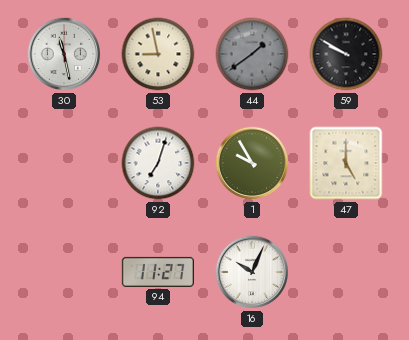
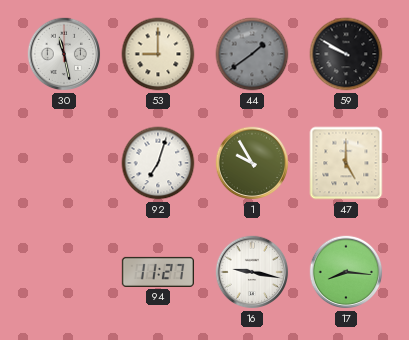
53: 8:58 -> 9:00 (158, 54)
16: 10:04 -> 9:17 (252, 272)
17: none -> 8:16 (346, 272)
